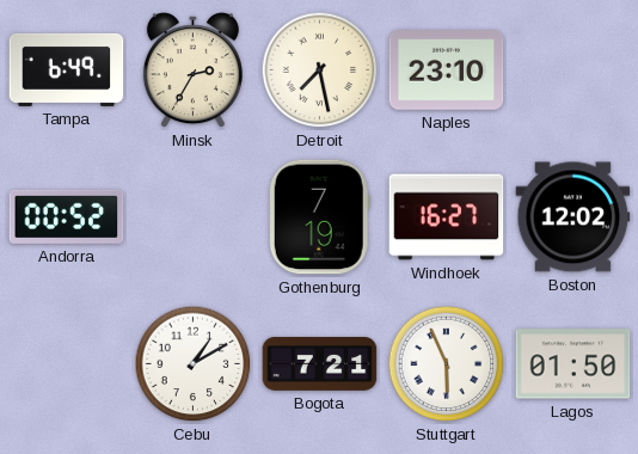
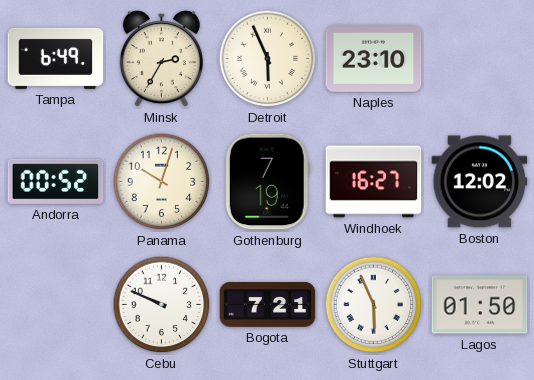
Detroit: 7:28 -> 5:56 (268, 59)
Panama: none -> 10:03 (162, 182)
Cebu: 1:10 -> 9:49 (162, 305)
